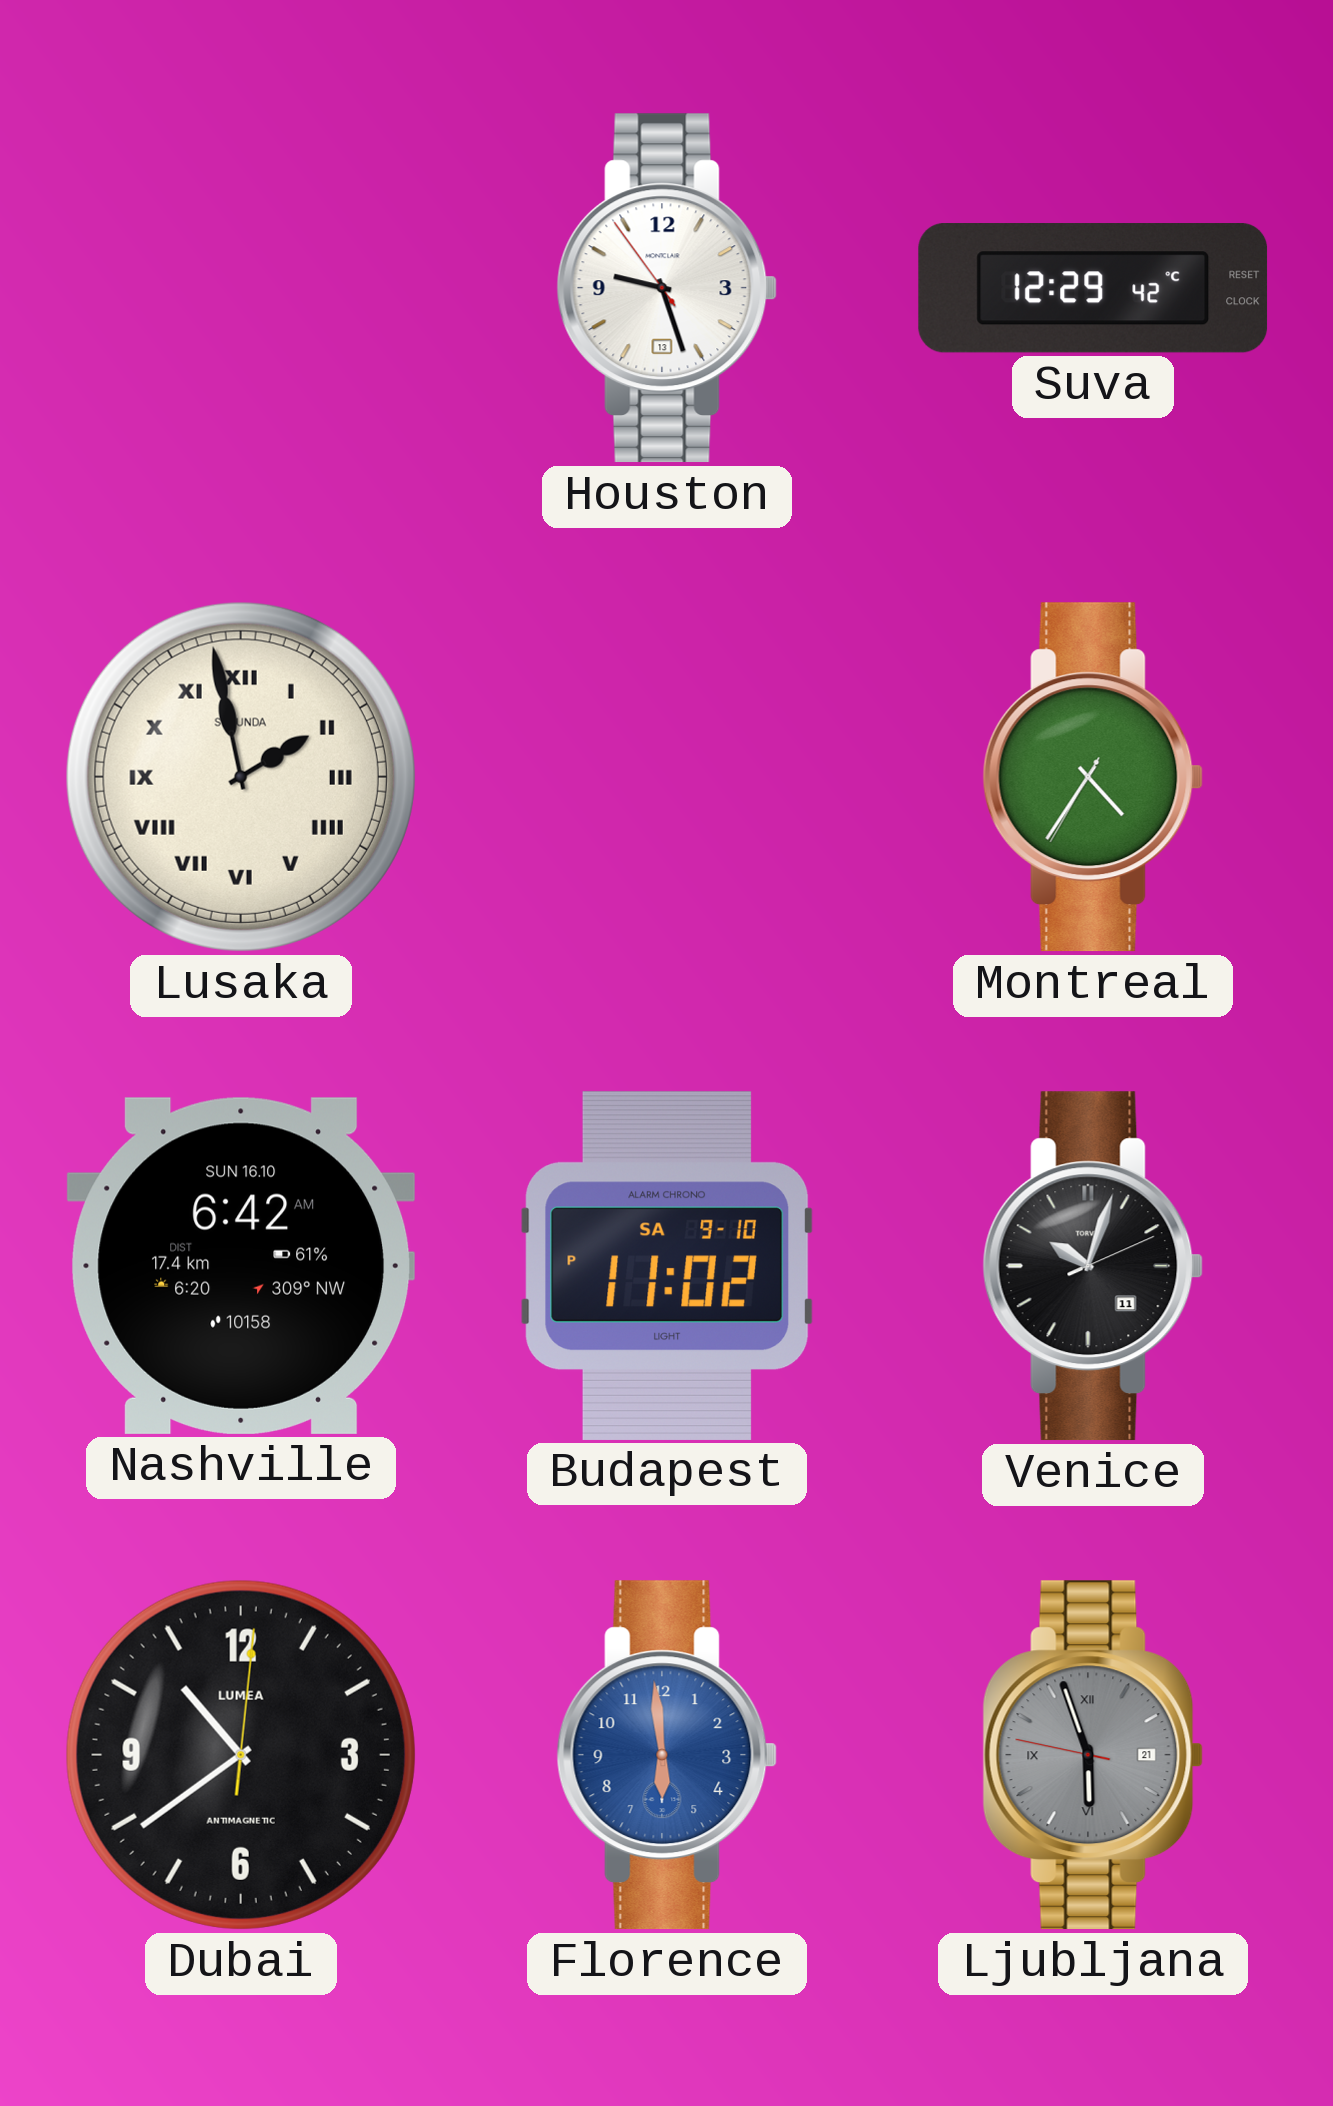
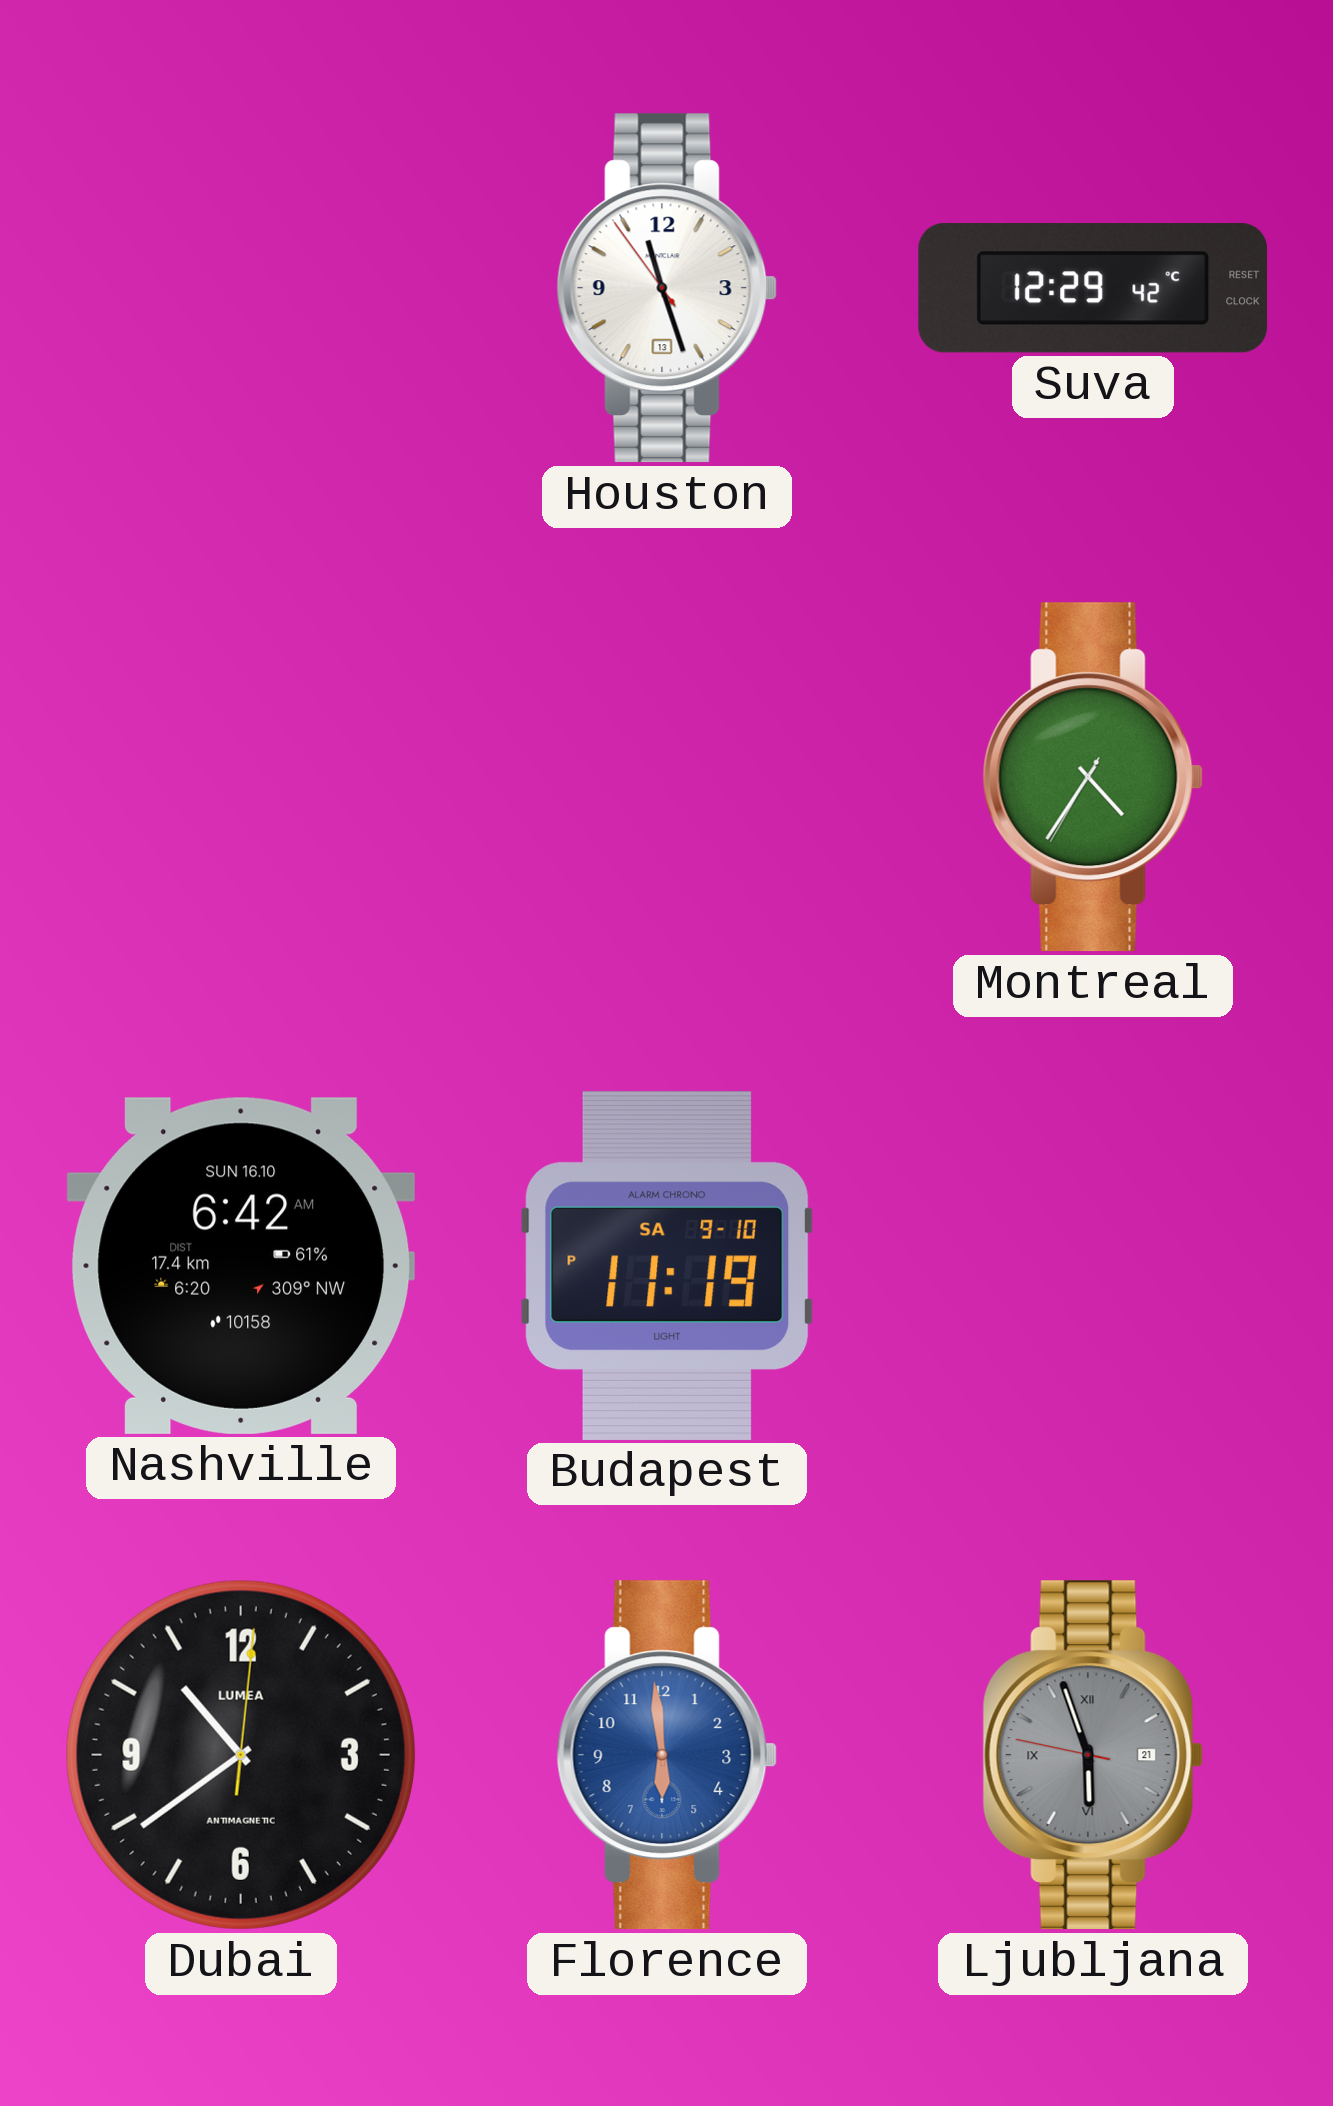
Houston: 9:26 -> 11:26 (667, 288)
Lusaka: 1:58 -> none (241, 777)
Budapest: 11:02 -> 11:19 (667, 1266)
Venice: 10:03 -> none (1093, 1266)
